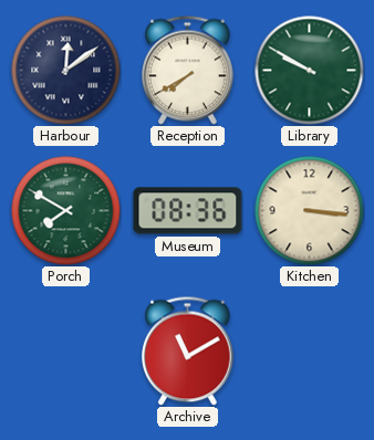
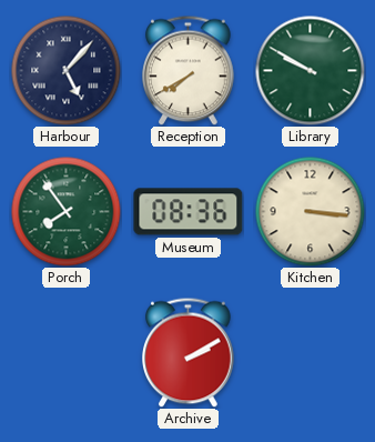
Harbour: 12:09 -> 5:07 (67, 71)
Porch: 7:50 -> 7:54 (67, 212)
Archive: 11:10 -> 2:10 (189, 352)
